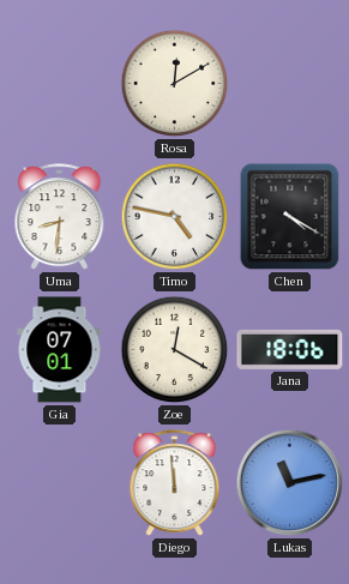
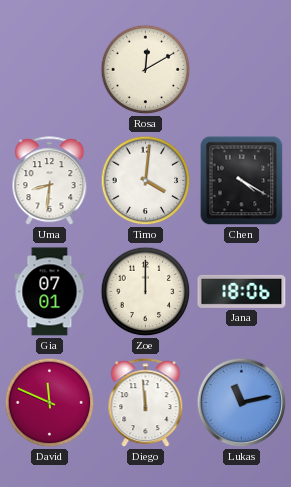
Timo: 4:47 -> 4:01 (146, 181)
Zoe: 12:20 -> 12:00 (146, 292)
David: none -> 11:49 (50, 403)
